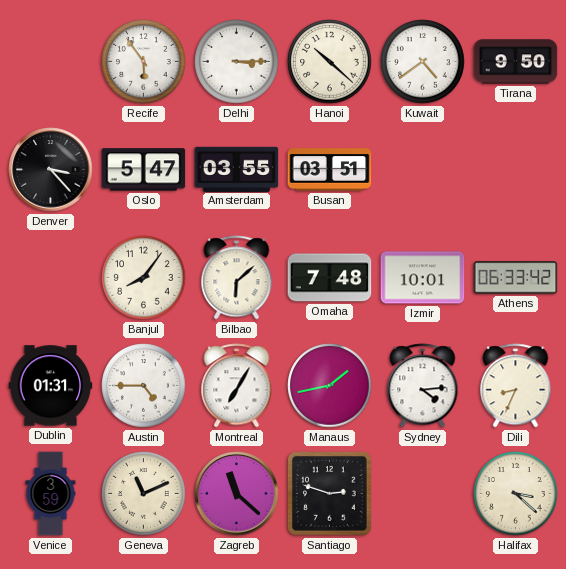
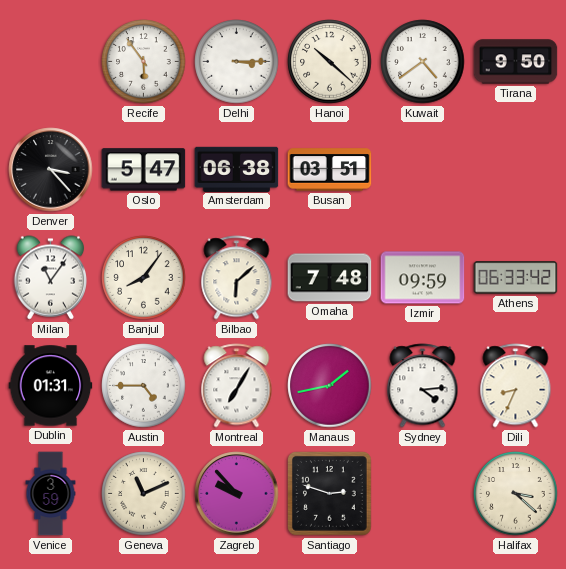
Amsterdam: 03:55 -> 06:38 (237, 169)
Milan: none -> 11:06 (50, 278)
Izmir: 10:01 -> 09:59 (423, 278)
Zagreb: 11:22 -> 9:53 (237, 494)
